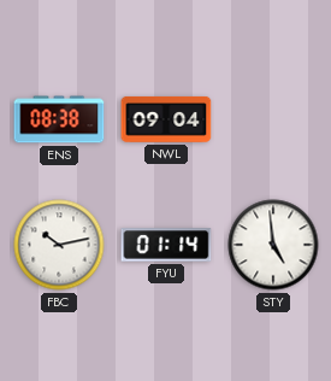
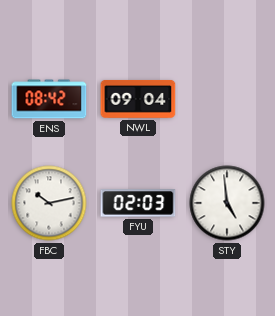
ENS: 08:38 -> 08:42 (49, 99)
FYU: 01:14 -> 02:03 (138, 203)
